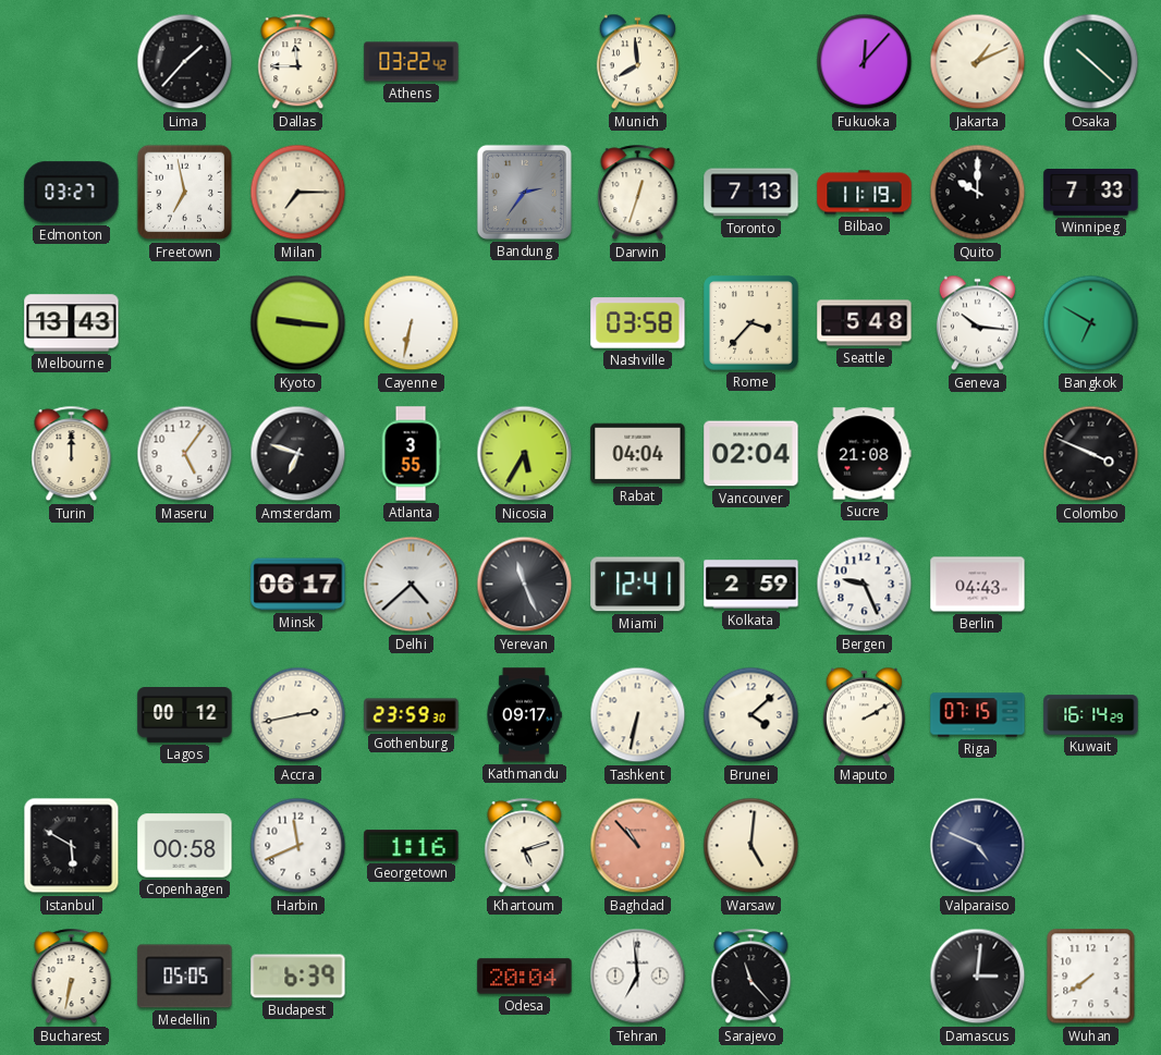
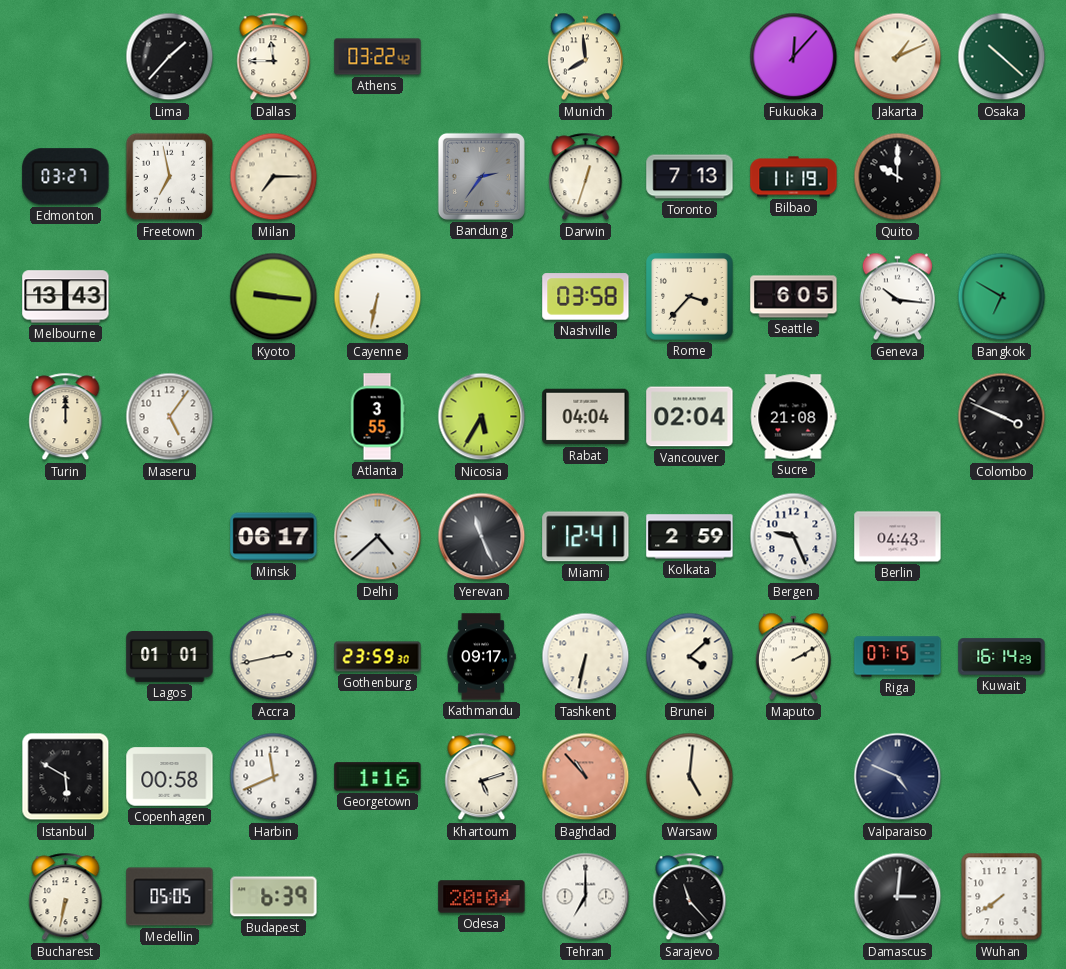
Winnipeg: 7:33 -> none (1091, 193)
Seattle: 5:48 -> 6:05 (794, 297)
Amsterdam: 6:48 -> none (298, 454)
Lagos: 00:12 -> 01:01 (170, 657)
Tehran: 6:59 -> 7:00 (586, 897)
